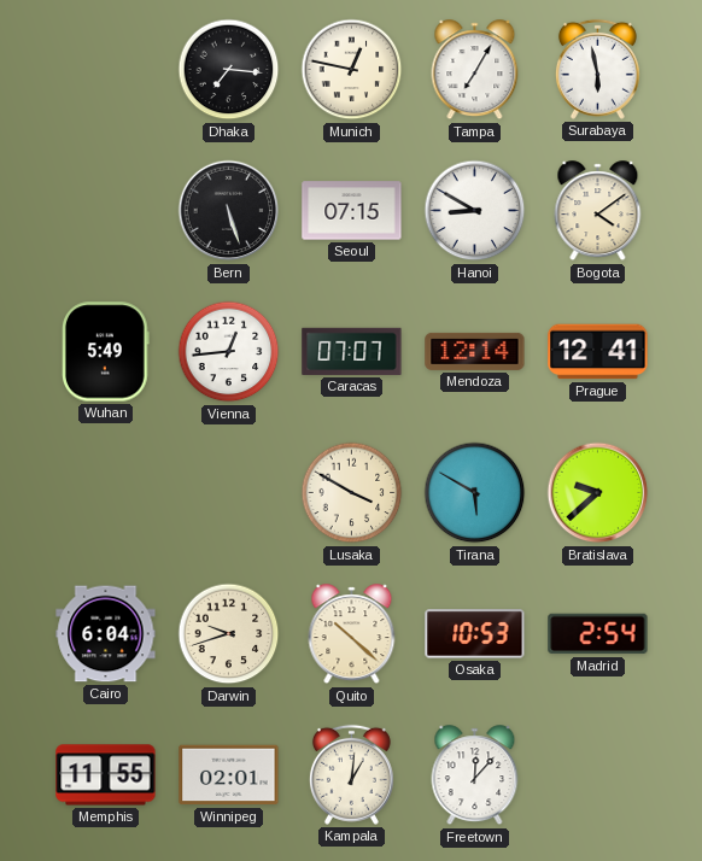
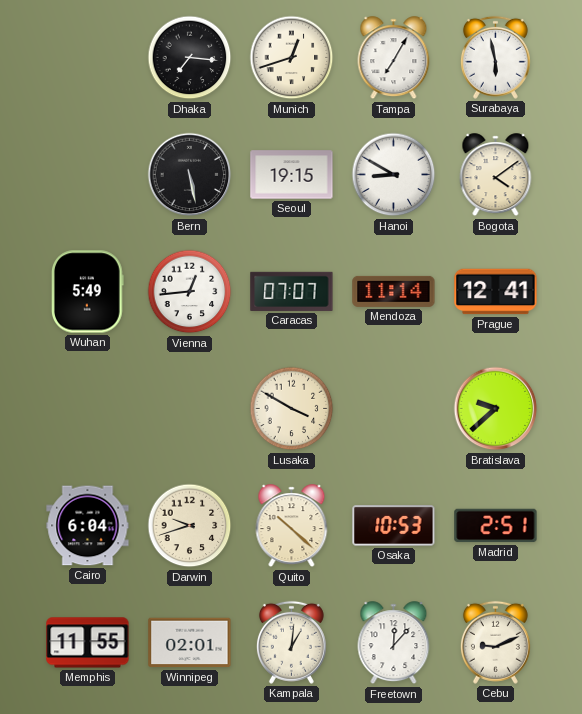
Munich: 12:47 -> 12:42 (292, 58)
Bern: 5:27 -> 5:28 (190, 175)
Seoul: 07:15 -> 19:15 (292, 175)
Mendoza: 12:14 -> 11:14 (394, 291)
Tirana: 5:50 -> none (475, 493)
Madrid: 2:54 -> 2:51 (496, 526)
Cebu: none -> 9:11 (495, 642)
